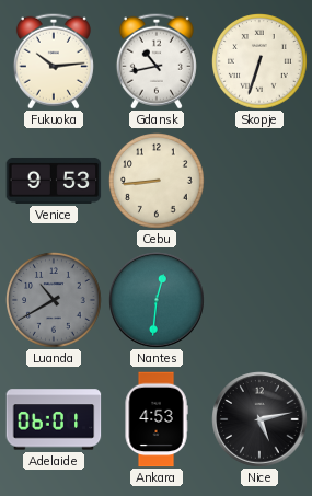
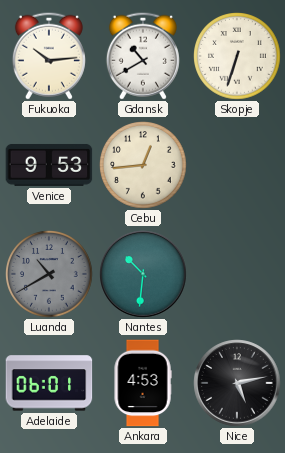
Gdansk: 10:43 -> 10:40 (143, 56)
Cebu: 8:44 -> 12:44 (144, 166)
Nantes: 12:31 -> 10:31 (143, 274)
